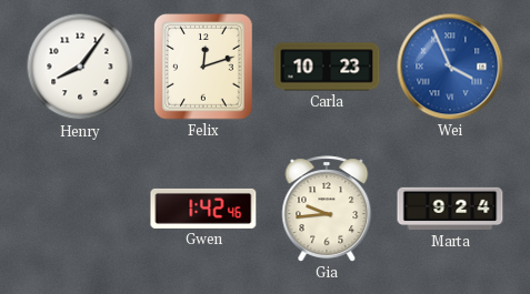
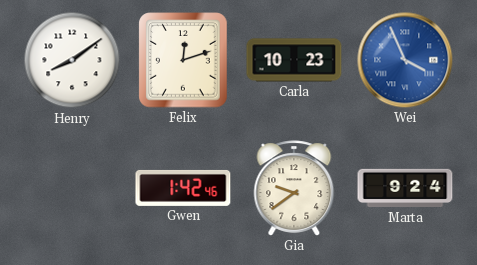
Henry: 8:06 -> 8:09 (72, 60)
Gia: 9:44 -> 9:39 (294, 188)
